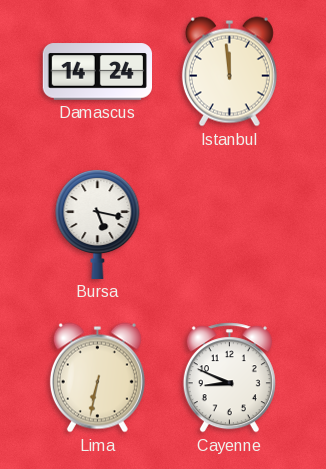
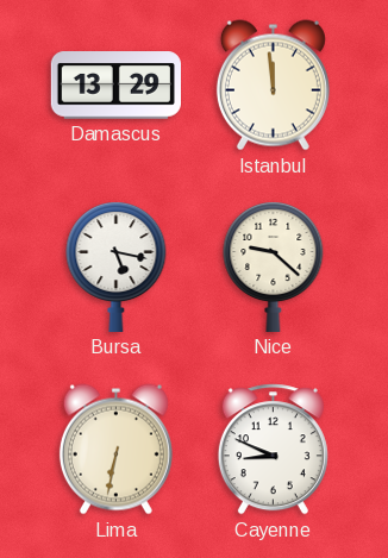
Damascus: 14:24 -> 13:29 (115, 86)
Nice: none -> 9:22 (274, 268)
